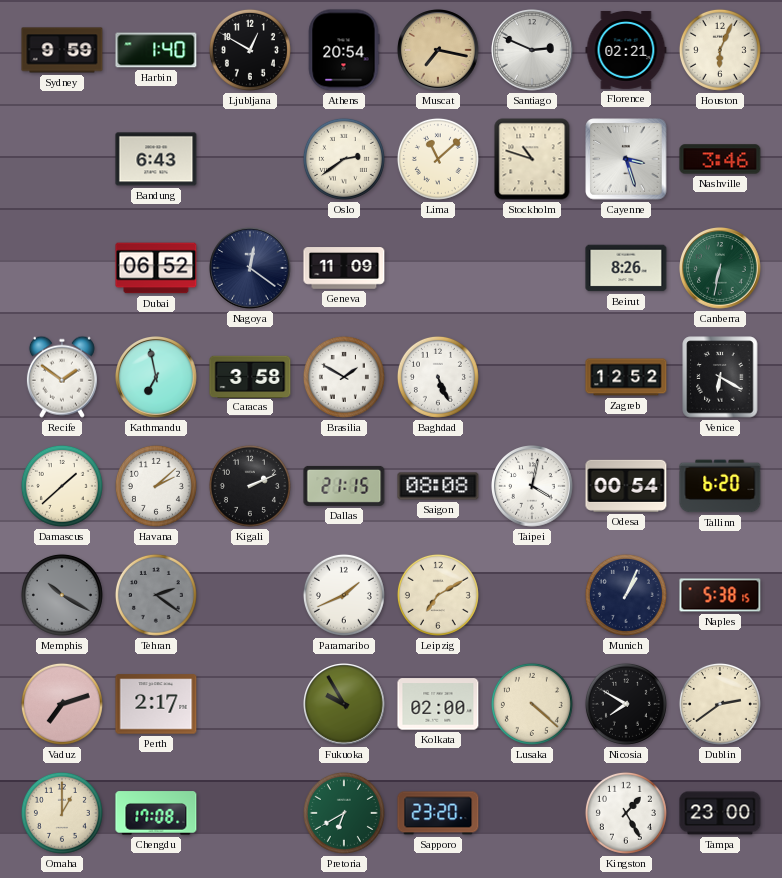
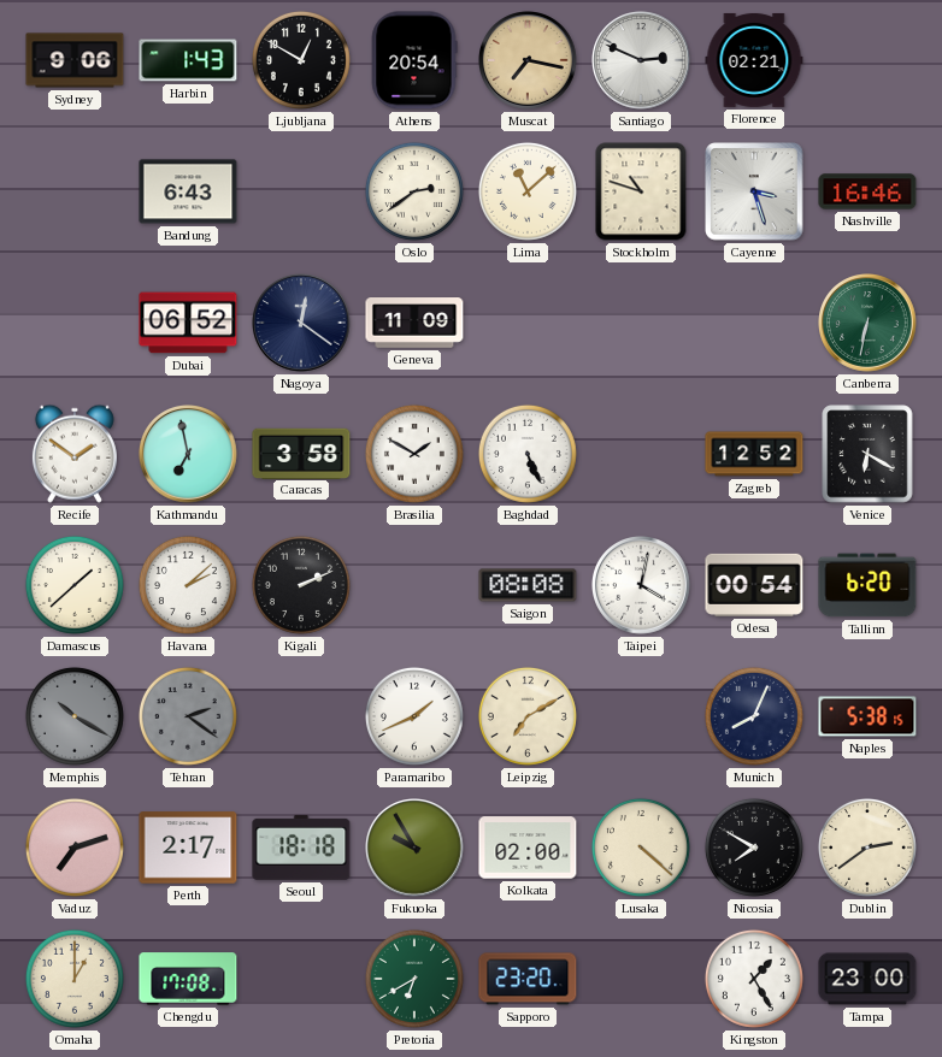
Sydney: 9:59 -> 9:06 (75, 60)
Harbin: 1:40 -> 1:43 (188, 60)
Houston: 6:04 -> none (720, 50)
Nashville: 3:46 -> 16:46 (867, 191)
Beirut: 8:26 -> none (626, 268)
Dallas: 21:15 -> none (344, 486)
Munich: 1:04 -> 8:04 (754, 716)
Seoul: none -> 18:18 (301, 848)
